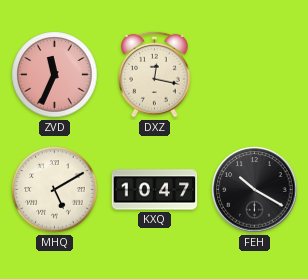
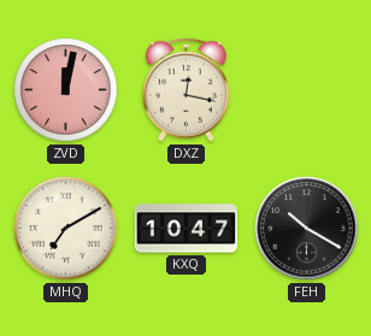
ZVD: 11:34 -> 12:02 (66, 90)
MHQ: 5:10 -> 7:10 (66, 229)
